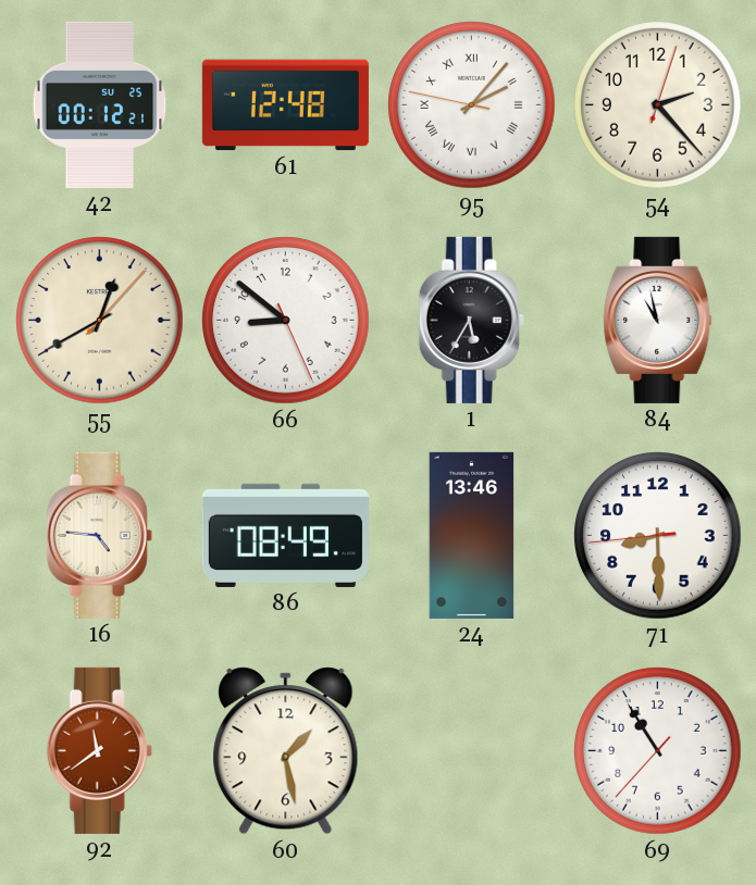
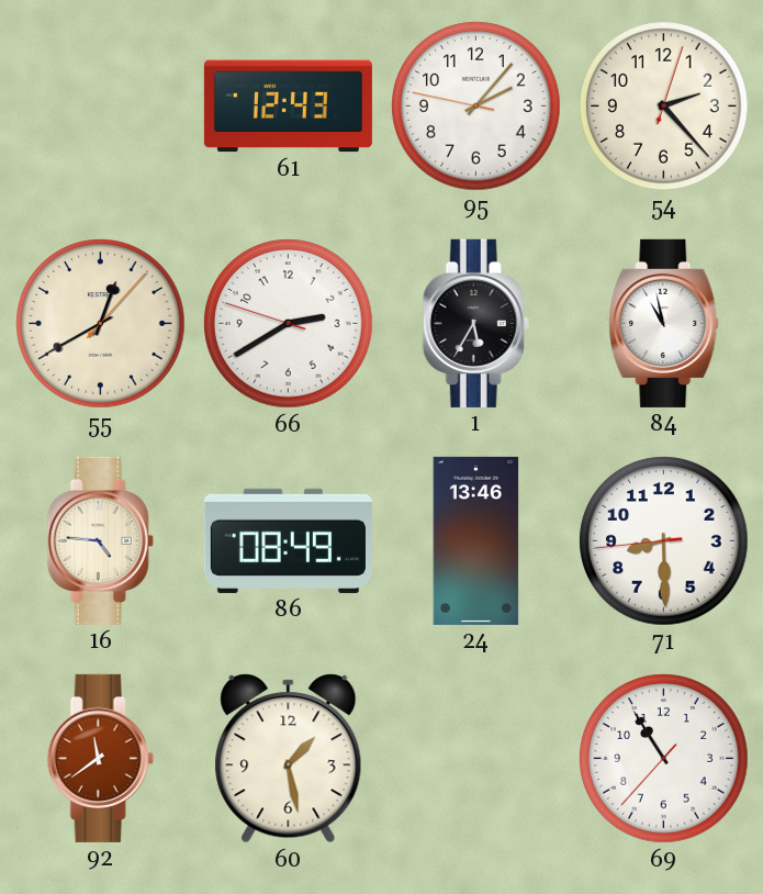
42: 00:12 -> none (100, 104)
61: 12:48 -> 12:43 (288, 107)
95 numerals: Roman -> Arabic (476, 107)
66: 8:51 -> 2:39 (289, 324)
